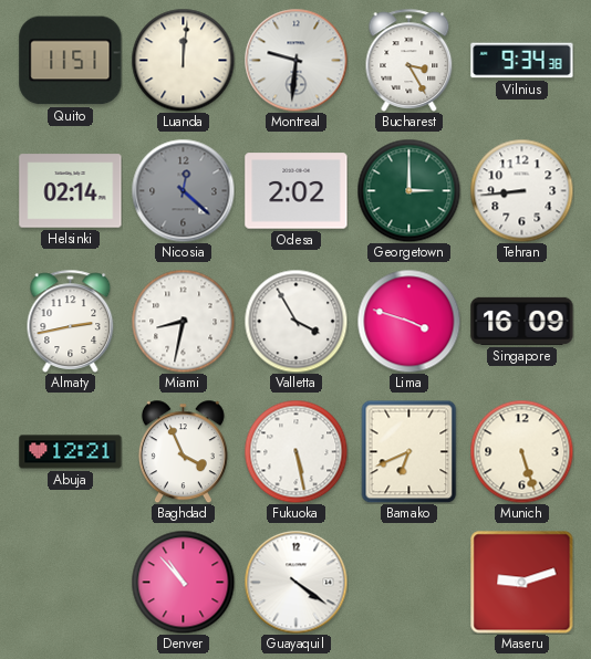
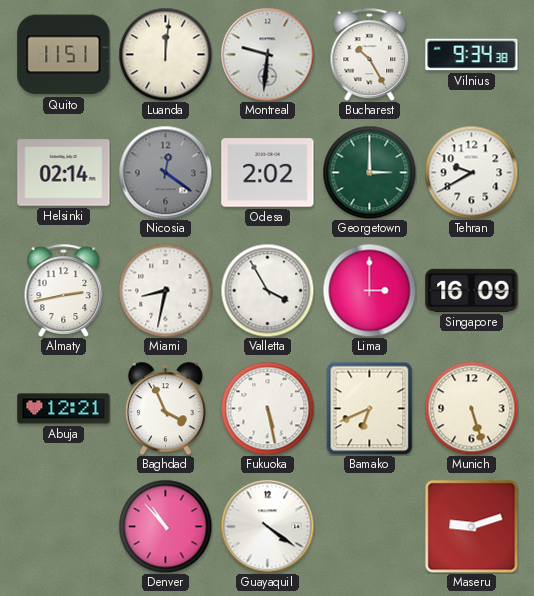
Bucharest: 3:25 -> 10:25 (370, 54)
Nicosia: 12:22 -> 12:21 (165, 172)
Tehran: 8:44 -> 9:40 (471, 172)
Lima: 3:48 -> 3:00 (369, 290)
